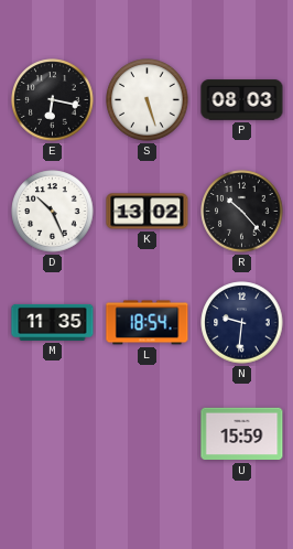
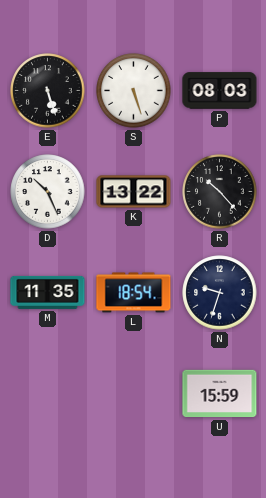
E: 6:17 -> 5:27 (48, 91)
K: 13:02 -> 13:22 (134, 192)
N: 9:31 -> 9:33 (220, 293)
